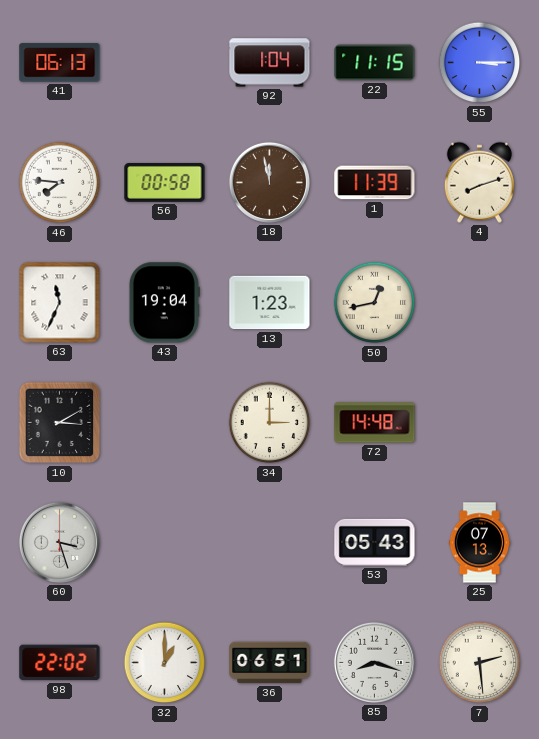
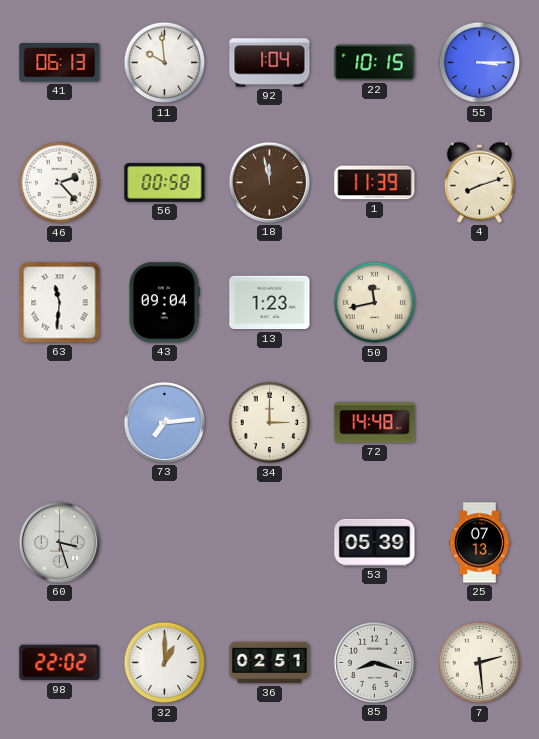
11: none -> 9:59 (165, 63)
22: 11:15 -> 10:15 (375, 63)
46: 7:46 -> 2:23 (60, 183)
63: 11:34 -> 11:31 (60, 303)
43: 19:04 -> 09:04 (164, 303)
50: 12:43 -> 11:43 (375, 303)
10: 3:10 -> none (60, 423)
73: none -> 7:14 (164, 422)
53: 05:43 -> 05:39 (375, 542)
36: 06:51 -> 02:51 (270, 663)
